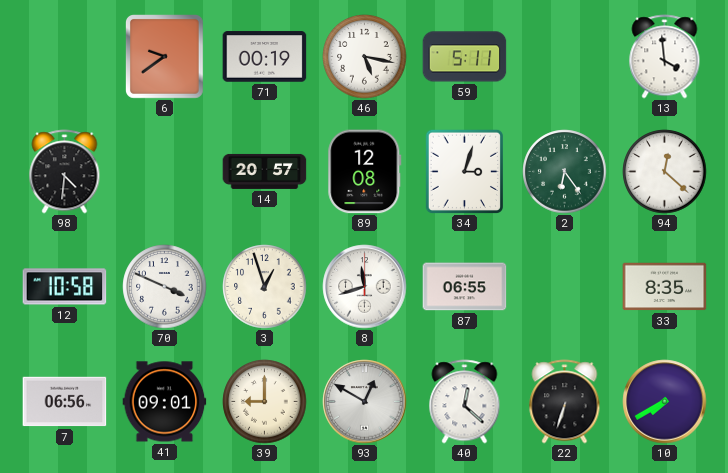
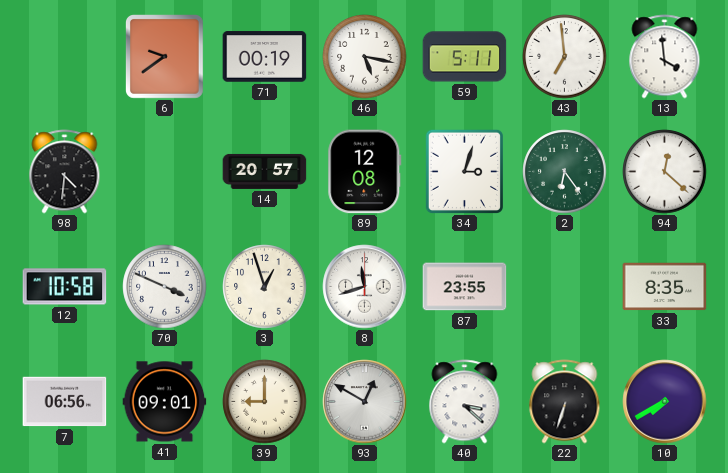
43: none -> 6:59 (565, 57)
87: 06:55 -> 23:55 (465, 287)
40: 12:22 -> 3:22 (465, 402)
